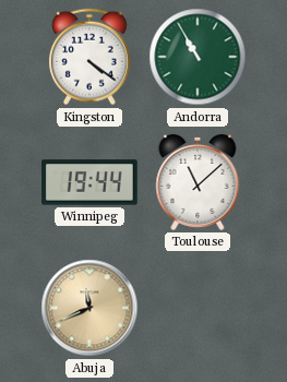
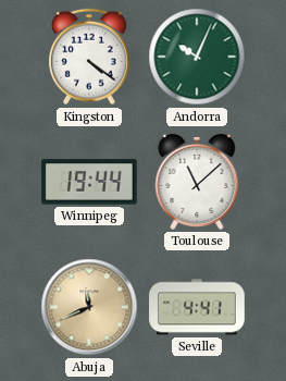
Andorra: 10:55 -> 10:04 (197, 57)
Seville: none -> 4:41 (197, 307)
